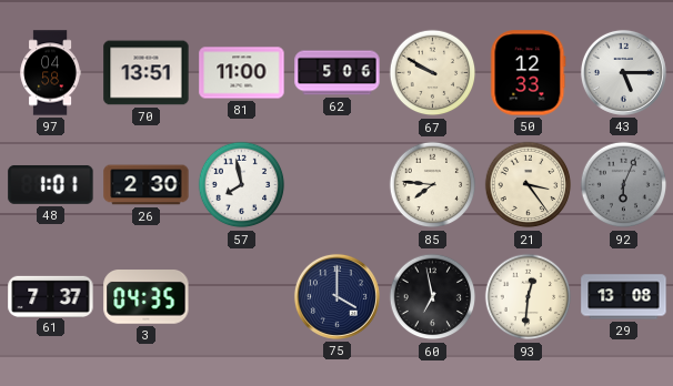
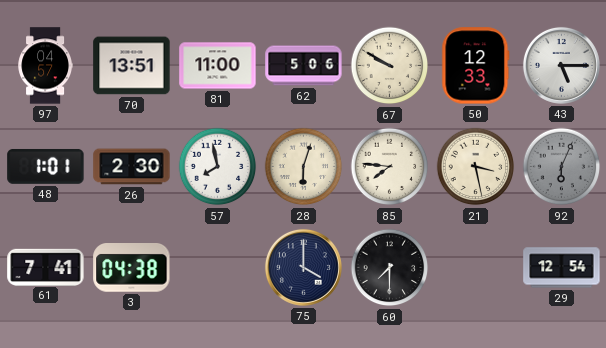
97: 04:58 -> 04:57 (45, 66)
28: none -> 6:03 (304, 167)
21: 3:24 -> 3:28 (476, 167)
61: 7:37 -> 7:41 (46, 267)
3: 04:35 -> 04:38 (132, 268)
60: 6:58 -> 7:30 (390, 268)
93: 12:31 -> none (529, 297)
29: 13:08 -> 12:54 (562, 268)
